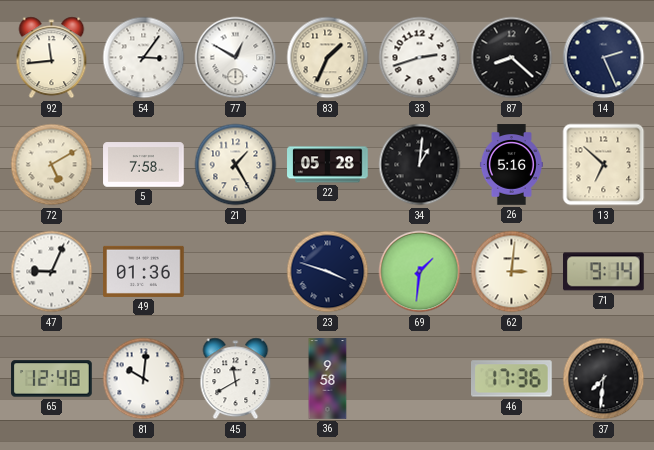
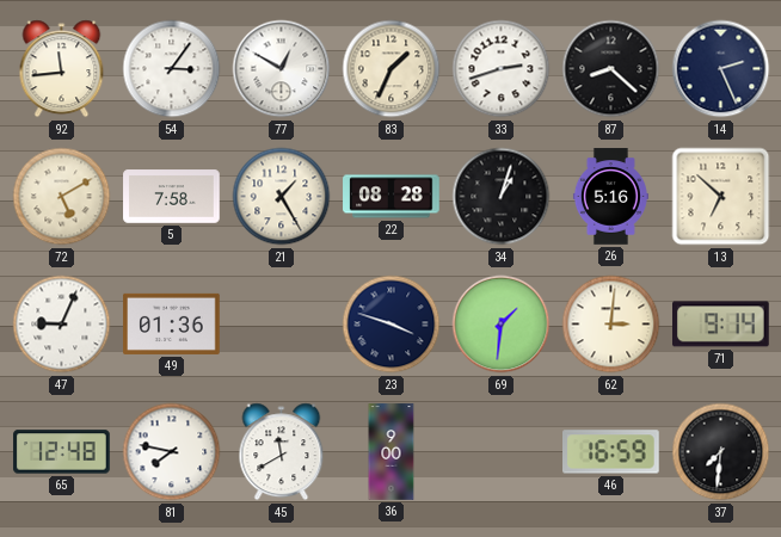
22: 05:28 -> 08:28 (392, 197)
34: 1:01 -> 1:03 (502, 197)
81: 10:01 -> 7:47 (172, 452)
36: 9:58 -> 9:00 (392, 452)
46: 17:36 -> 16:59 (611, 452)
